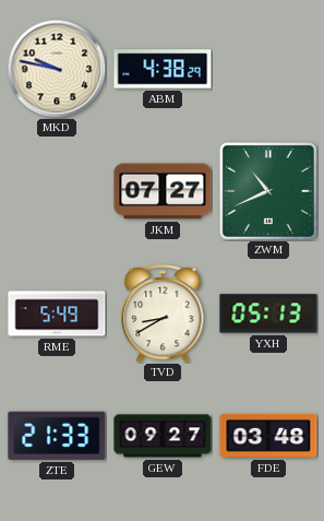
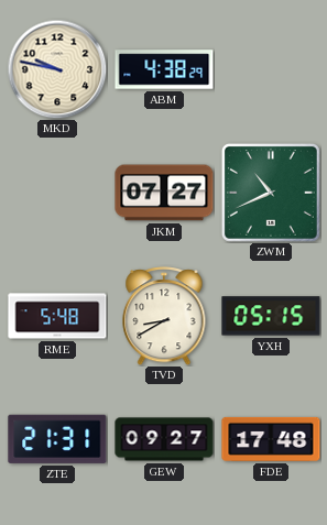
RME: 5:49 -> 5:48 (57, 316)
YXH: 05:13 -> 05:15 (271, 316)
ZTE: 21:33 -> 21:31 (57, 439)
FDE: 03:48 -> 17:48 (271, 439)
